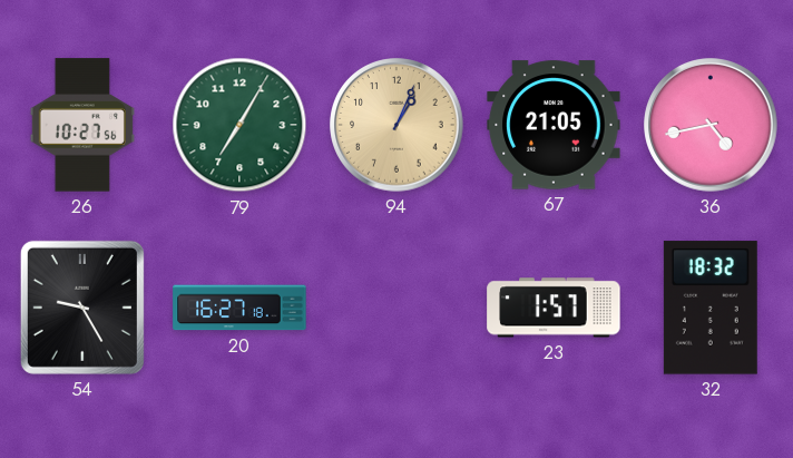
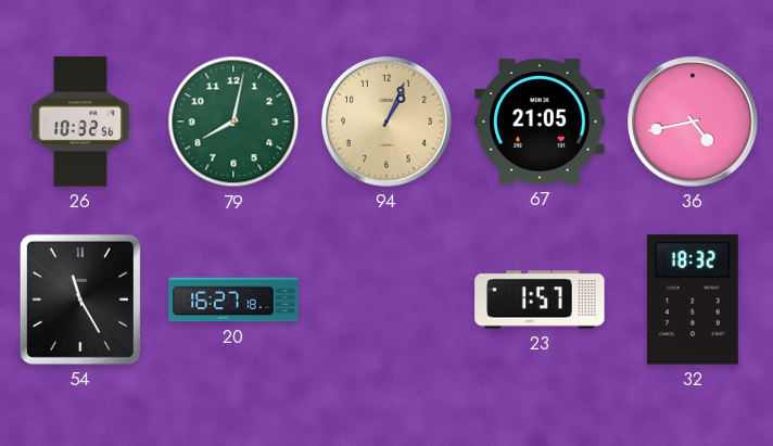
26: 10:27 -> 10:32 (80, 122)
79: 7:05 -> 8:02 (233, 122)
54: 9:25 -> 11:25 (80, 300)
